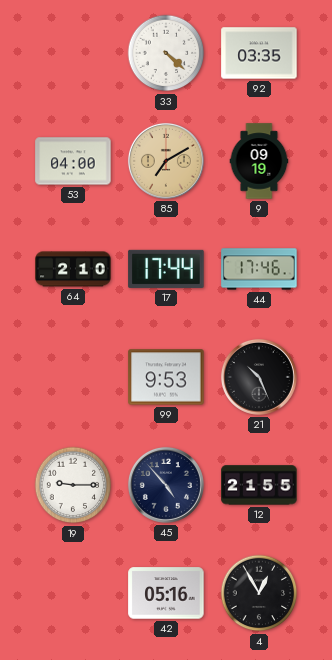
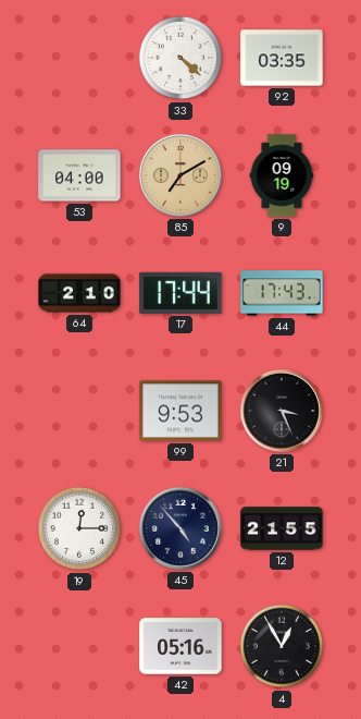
44: 17:46 -> 17:43 (282, 293)
21: 10:26 -> 3:26 (282, 411)
19: 9:15 -> 12:15 (79, 528)
